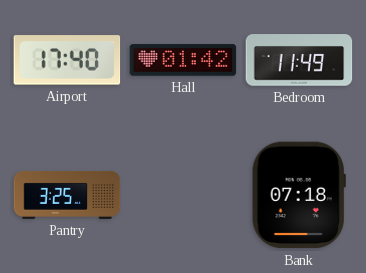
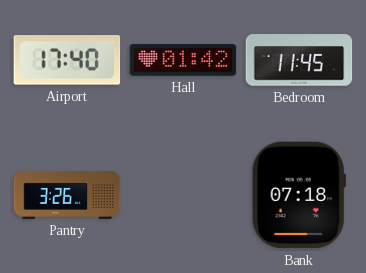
Bedroom: 11:49 -> 11:45 (299, 60)
Pantry: 3:25 -> 3:26 (67, 195)
